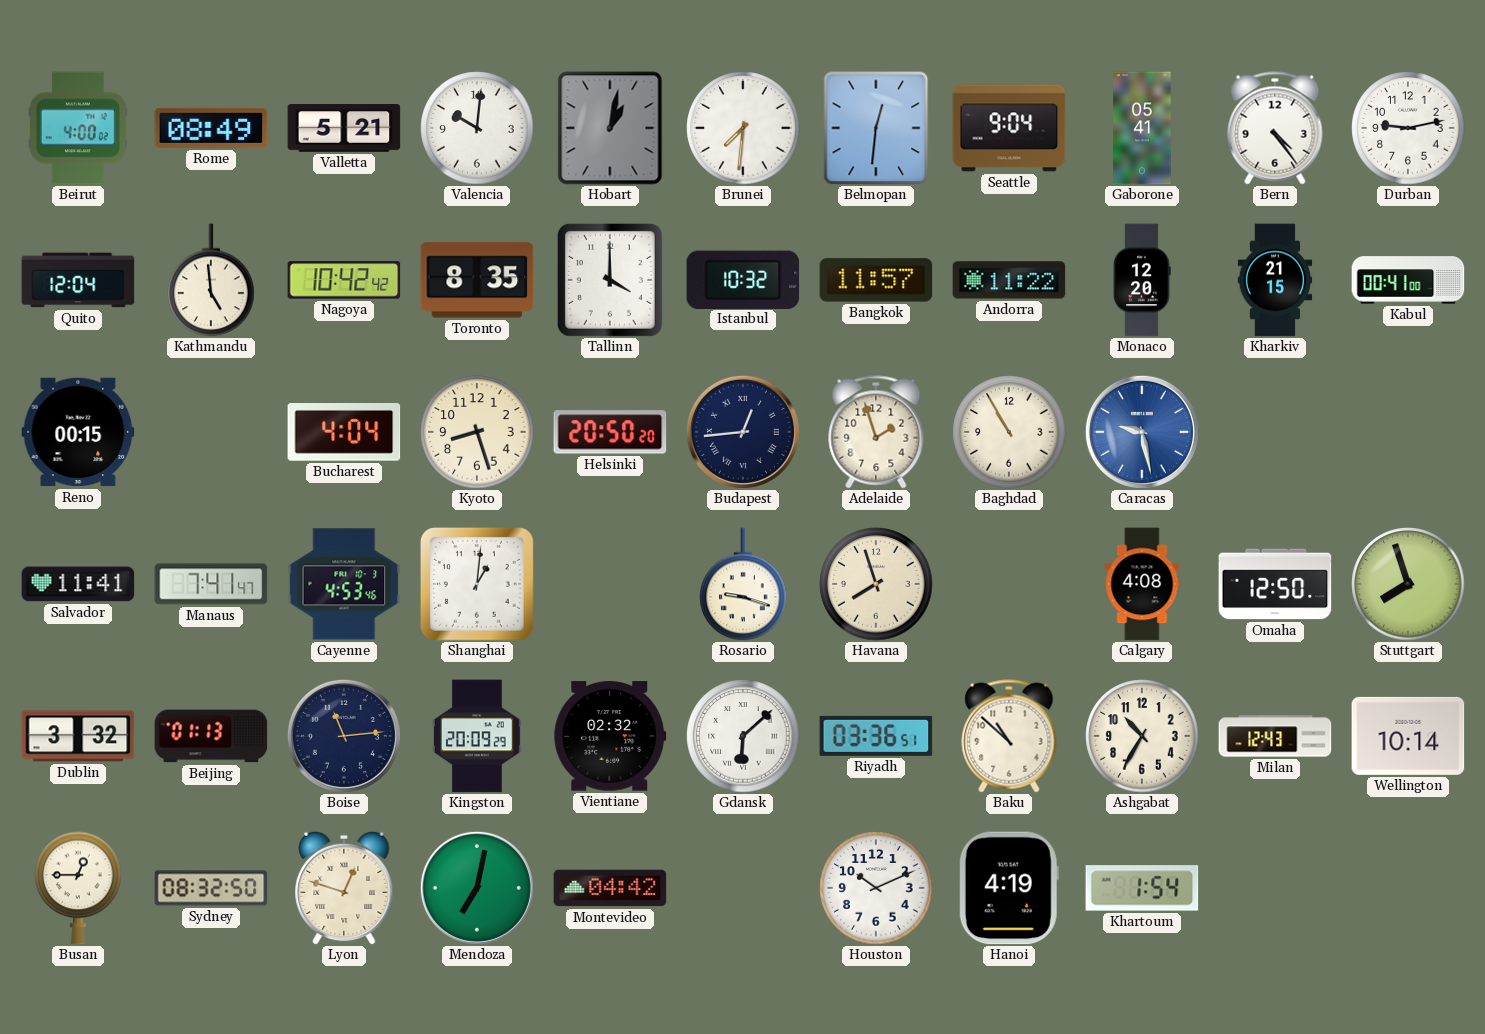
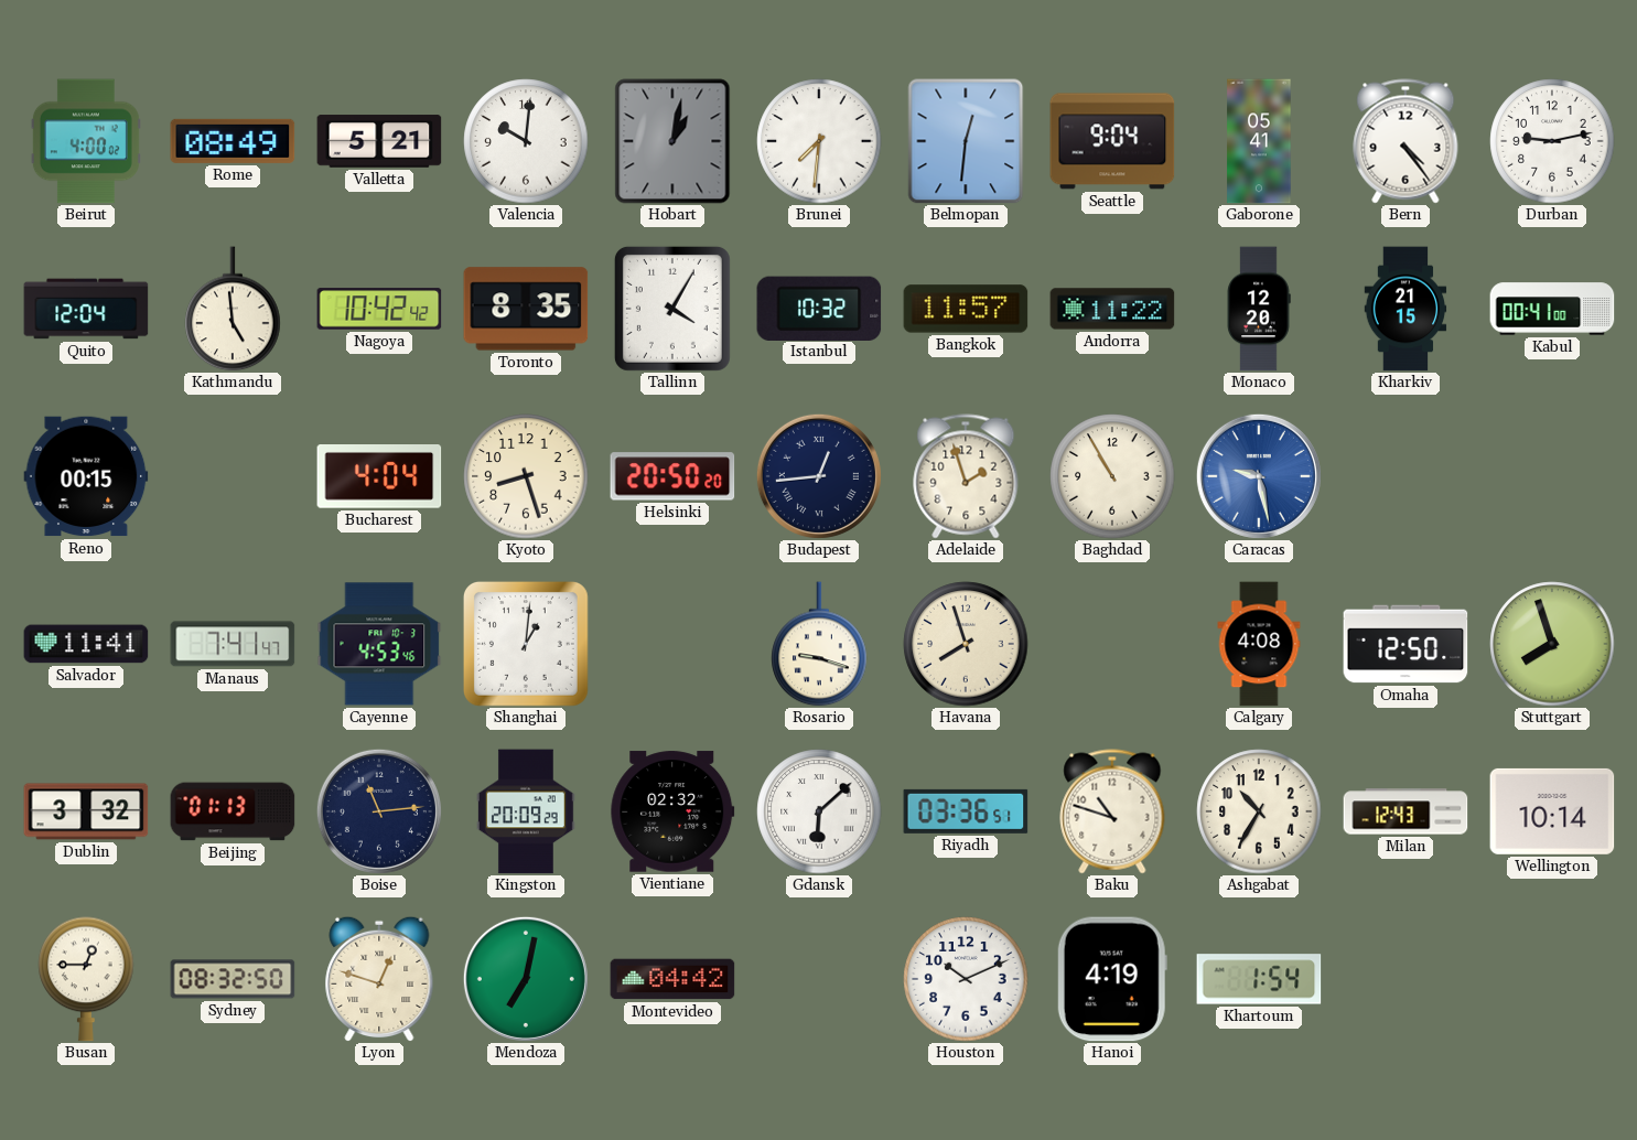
Tallinn: 4:00 -> 4:05 (672, 309)
Baku: 10:52 -> 10:48 (1112, 811)
